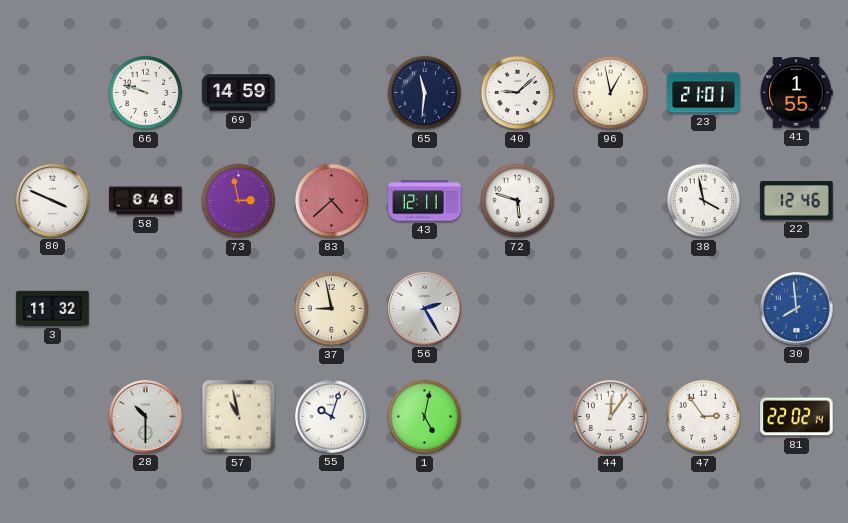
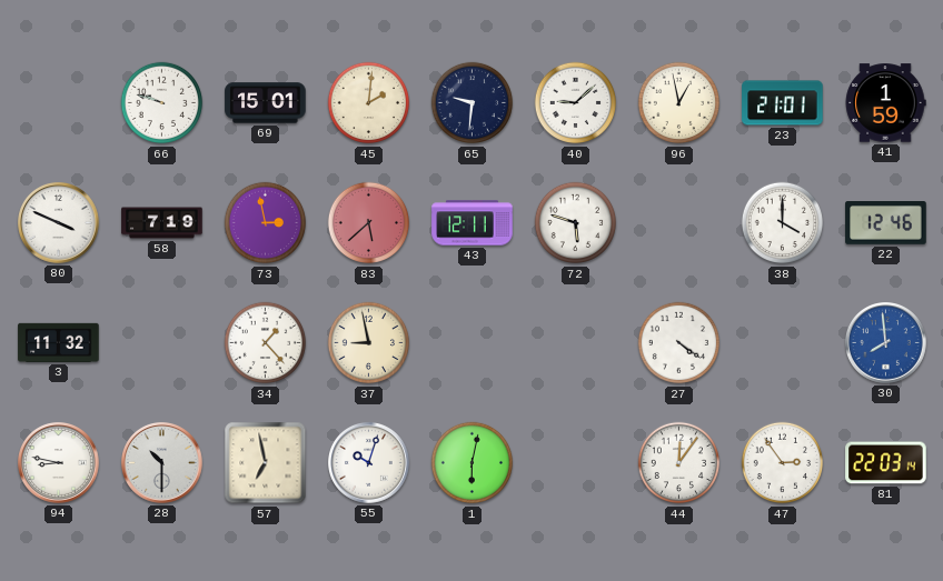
69: 14:59 -> 15:01 (266, 103)
45: none -> 2:01 (369, 103)
65: 11:31 -> 9:31 (473, 103)
41: 1:55 -> 1:59 (885, 103)
58: 6:46 -> 7:19 (162, 223)
83: 4:38 -> 5:38 (369, 223)
38: 3:58 -> 4:00 (783, 223)
34: none -> 1:23 (266, 343)
56: 2:25 -> none (425, 309)
27: none -> 4:21 (679, 343)
94: none -> 8:47 (59, 463)
57: 10:58 -> 6:58 (266, 463)
1: 5:02 -> 6:02 (473, 463)
81: 22:02 -> 22:03 (886, 463)
